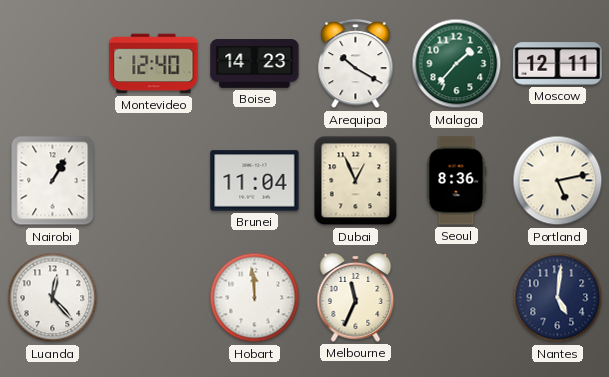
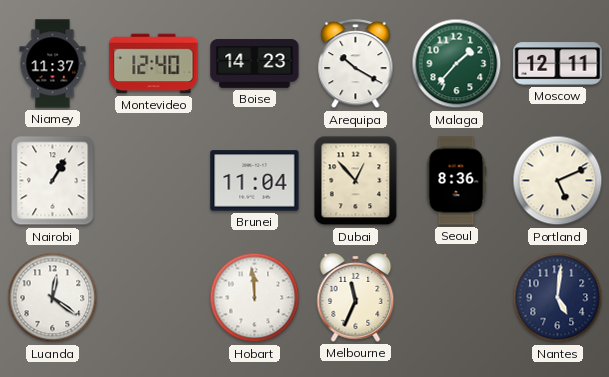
Niamey: none -> 11:37 (53, 64)
Dubai: 12:56 -> 12:53 (356, 181)
Portland: 5:13 -> 5:11 (558, 181)
Luanda: 12:23 -> 12:21 (53, 298)
